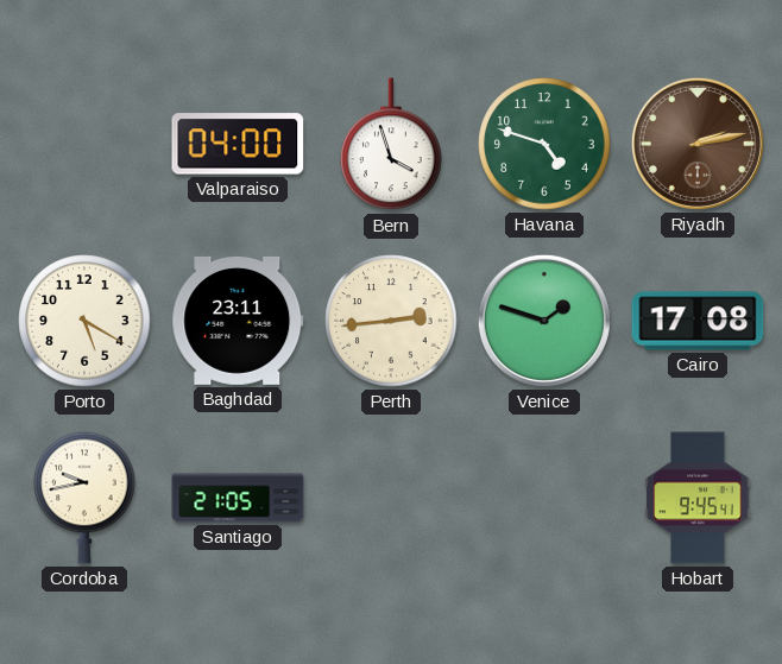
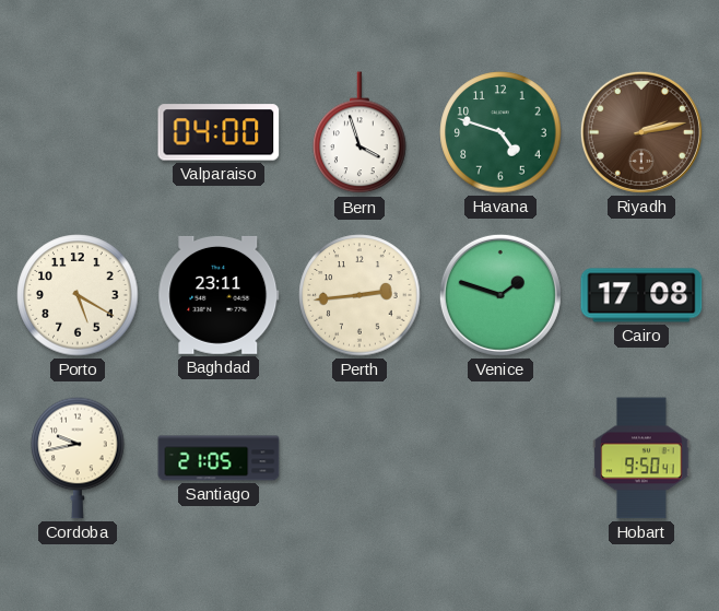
Hobart: 9:45 -> 9:50 (641, 458)
